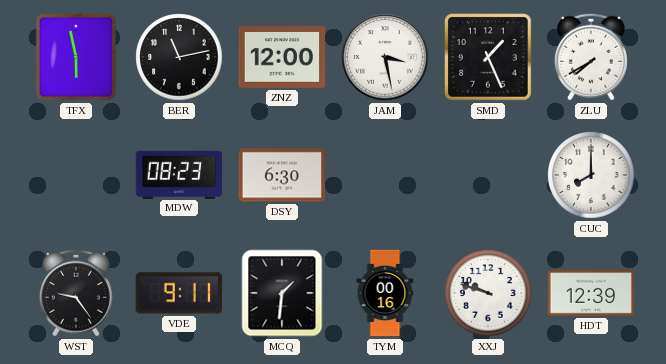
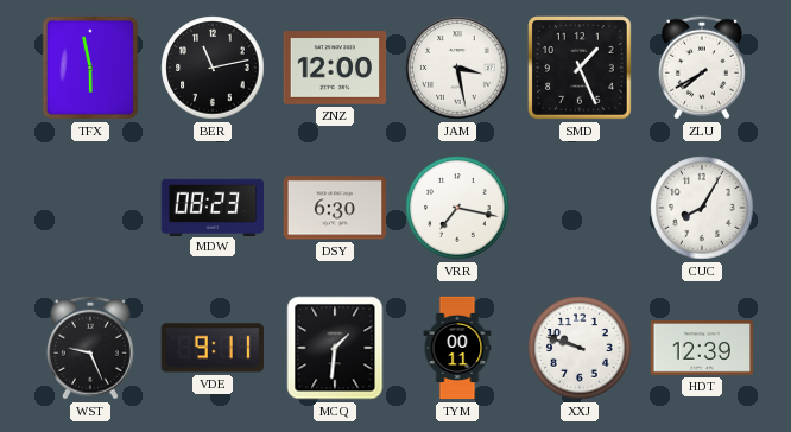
VRR: none -> 7:17 (457, 208)
CUC: 8:00 -> 8:05 (702, 208)
WST: 9:24 -> 9:26 (90, 348)
TYM: 00:16 -> 00:11 (457, 348)
